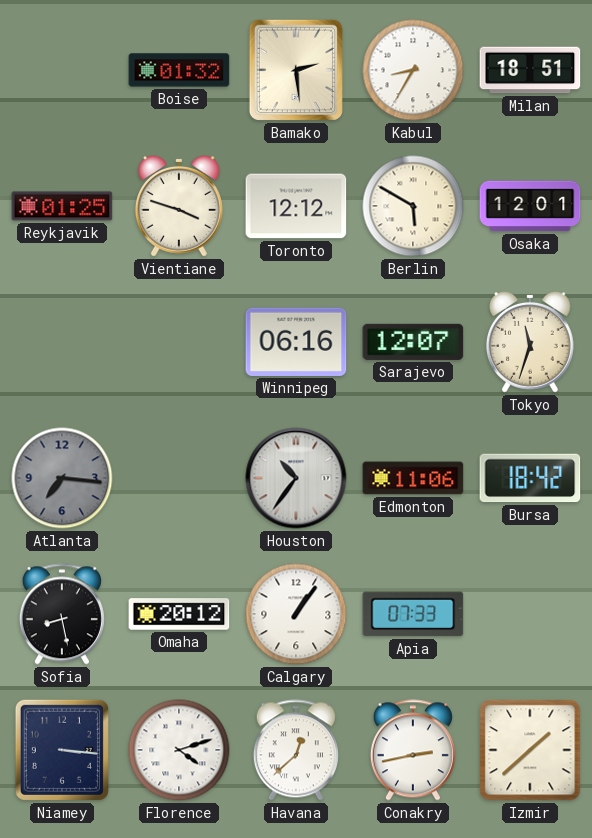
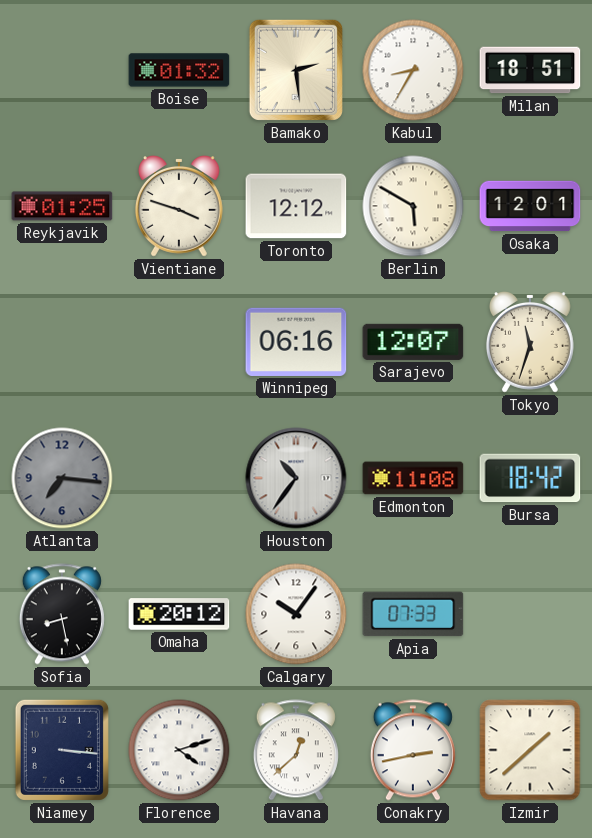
Edmonton: 11:06 -> 11:08 (413, 478)
Calgary: 1:06 -> 10:06 (296, 614)
